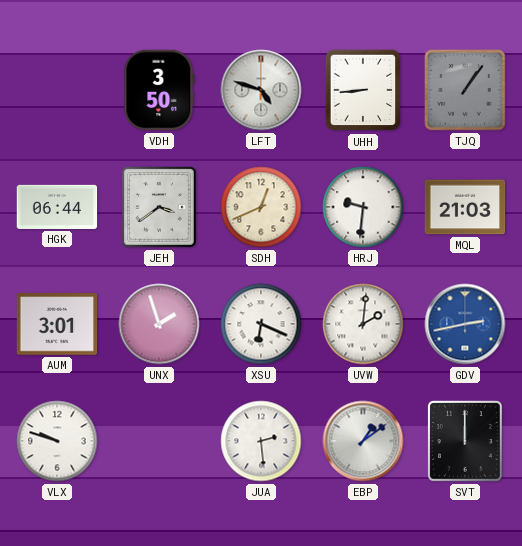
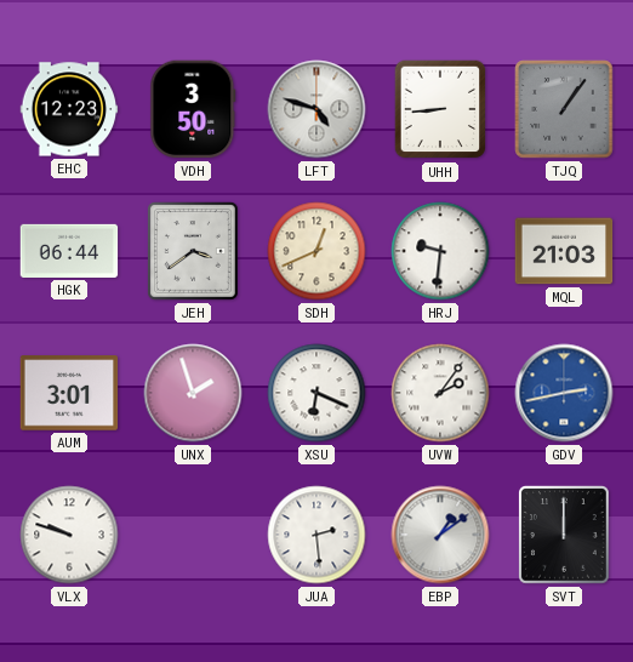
EHC: none -> 12:23 (69, 109)
UVW: 2:01 -> 2:06 (440, 393)
